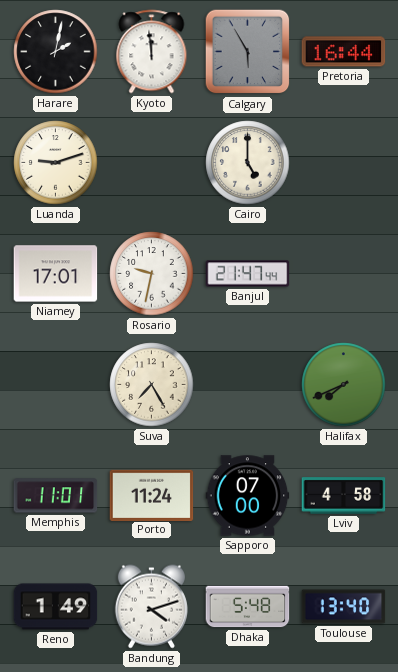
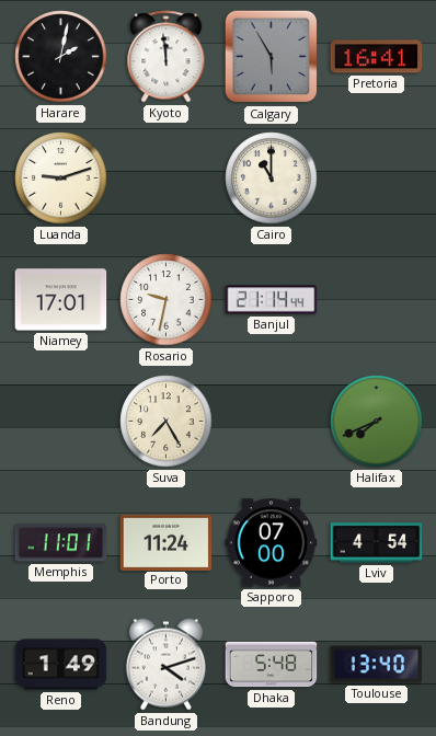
Pretoria: 16:44 -> 16:41 (377, 57)
Cairo: 5:00 -> 11:00 (272, 179)
Banjul: 21:47 -> 21:14 (272, 300)
Lviv: 4:58 -> 4:54 (377, 543)
